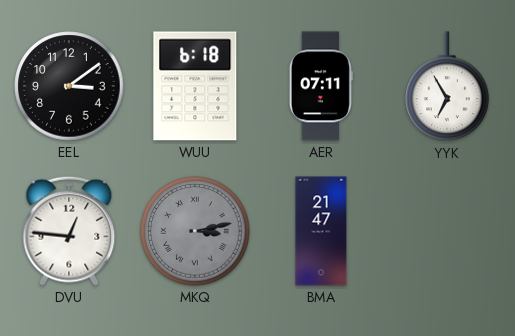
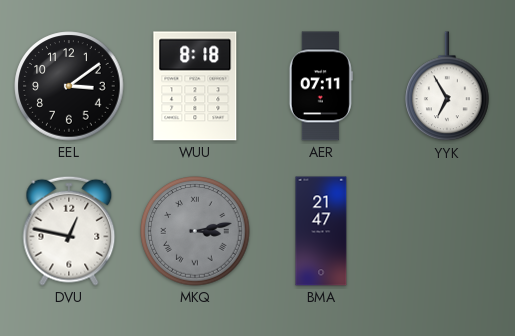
WUU: 6:18 -> 8:18 (195, 86)
DVU: 12:46 -> 12:47 (69, 231)
